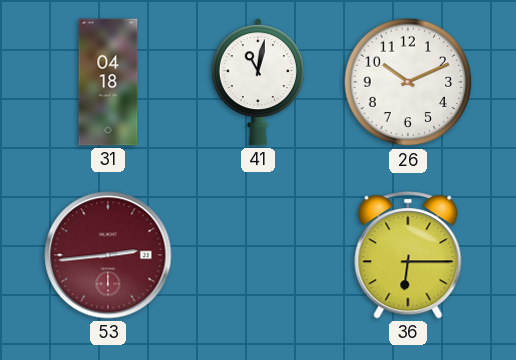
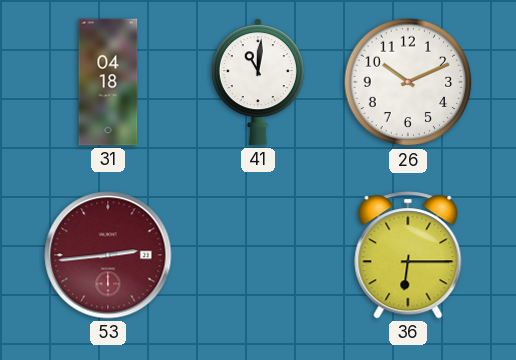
41: 11:02 -> 11:01 (258, 82)
